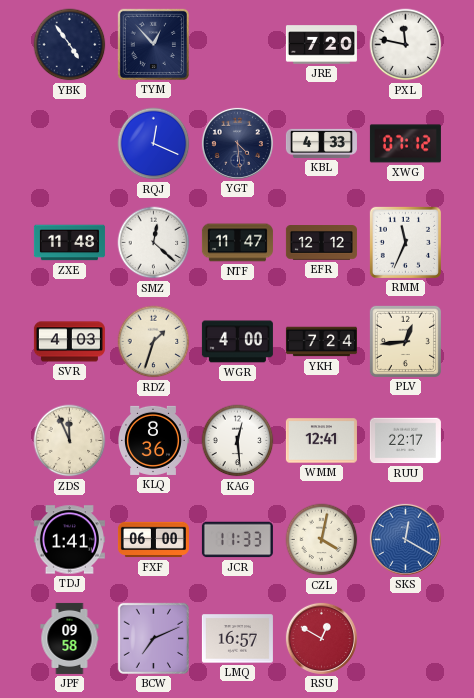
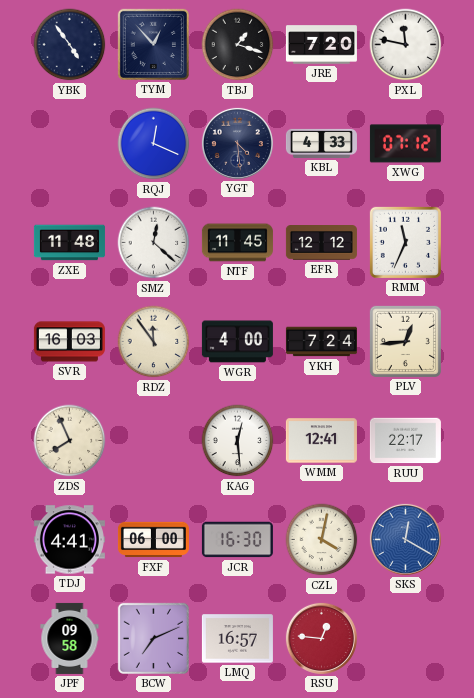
TBJ: none -> 1:18 (238, 45)
NTF: 11:47 -> 11:45 (237, 243)
SVR: 4:03 -> 16:03 (69, 342)
RDZ: 1:33 -> 11:54 (154, 342)
ZDS: 11:56 -> 7:56 (70, 441)
KLQ: 8:36 -> none (154, 440)
TDJ: 1:41 -> 4:41 (69, 540)
JCR: 11:33 -> 16:30 (237, 540)
RSU: 12:50 -> 12:46 (321, 638)
